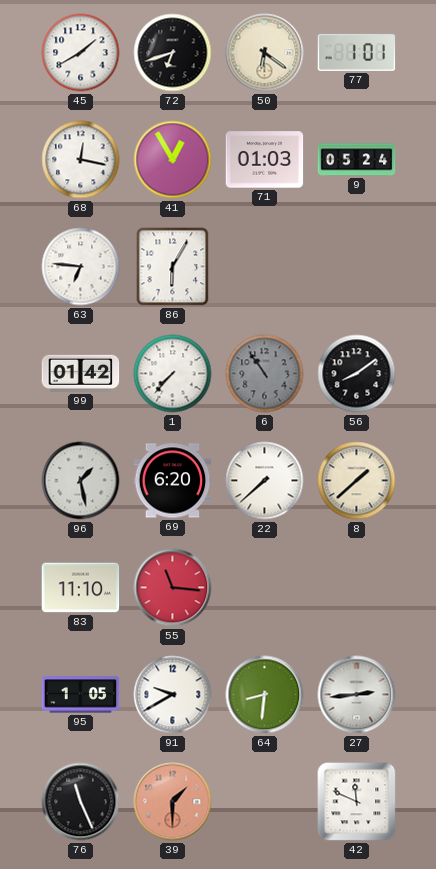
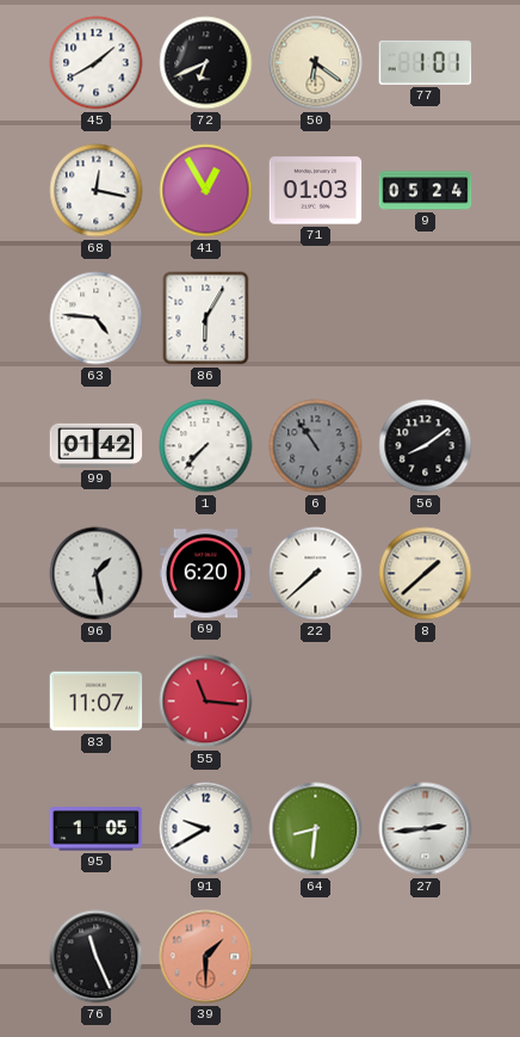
72: 6:42 -> 6:41 (206, 63)
63: 6:46 -> 4:46 (97, 319)
83: 11:10 -> 11:07 (97, 702)
42: 11:49 -> none (357, 802)
